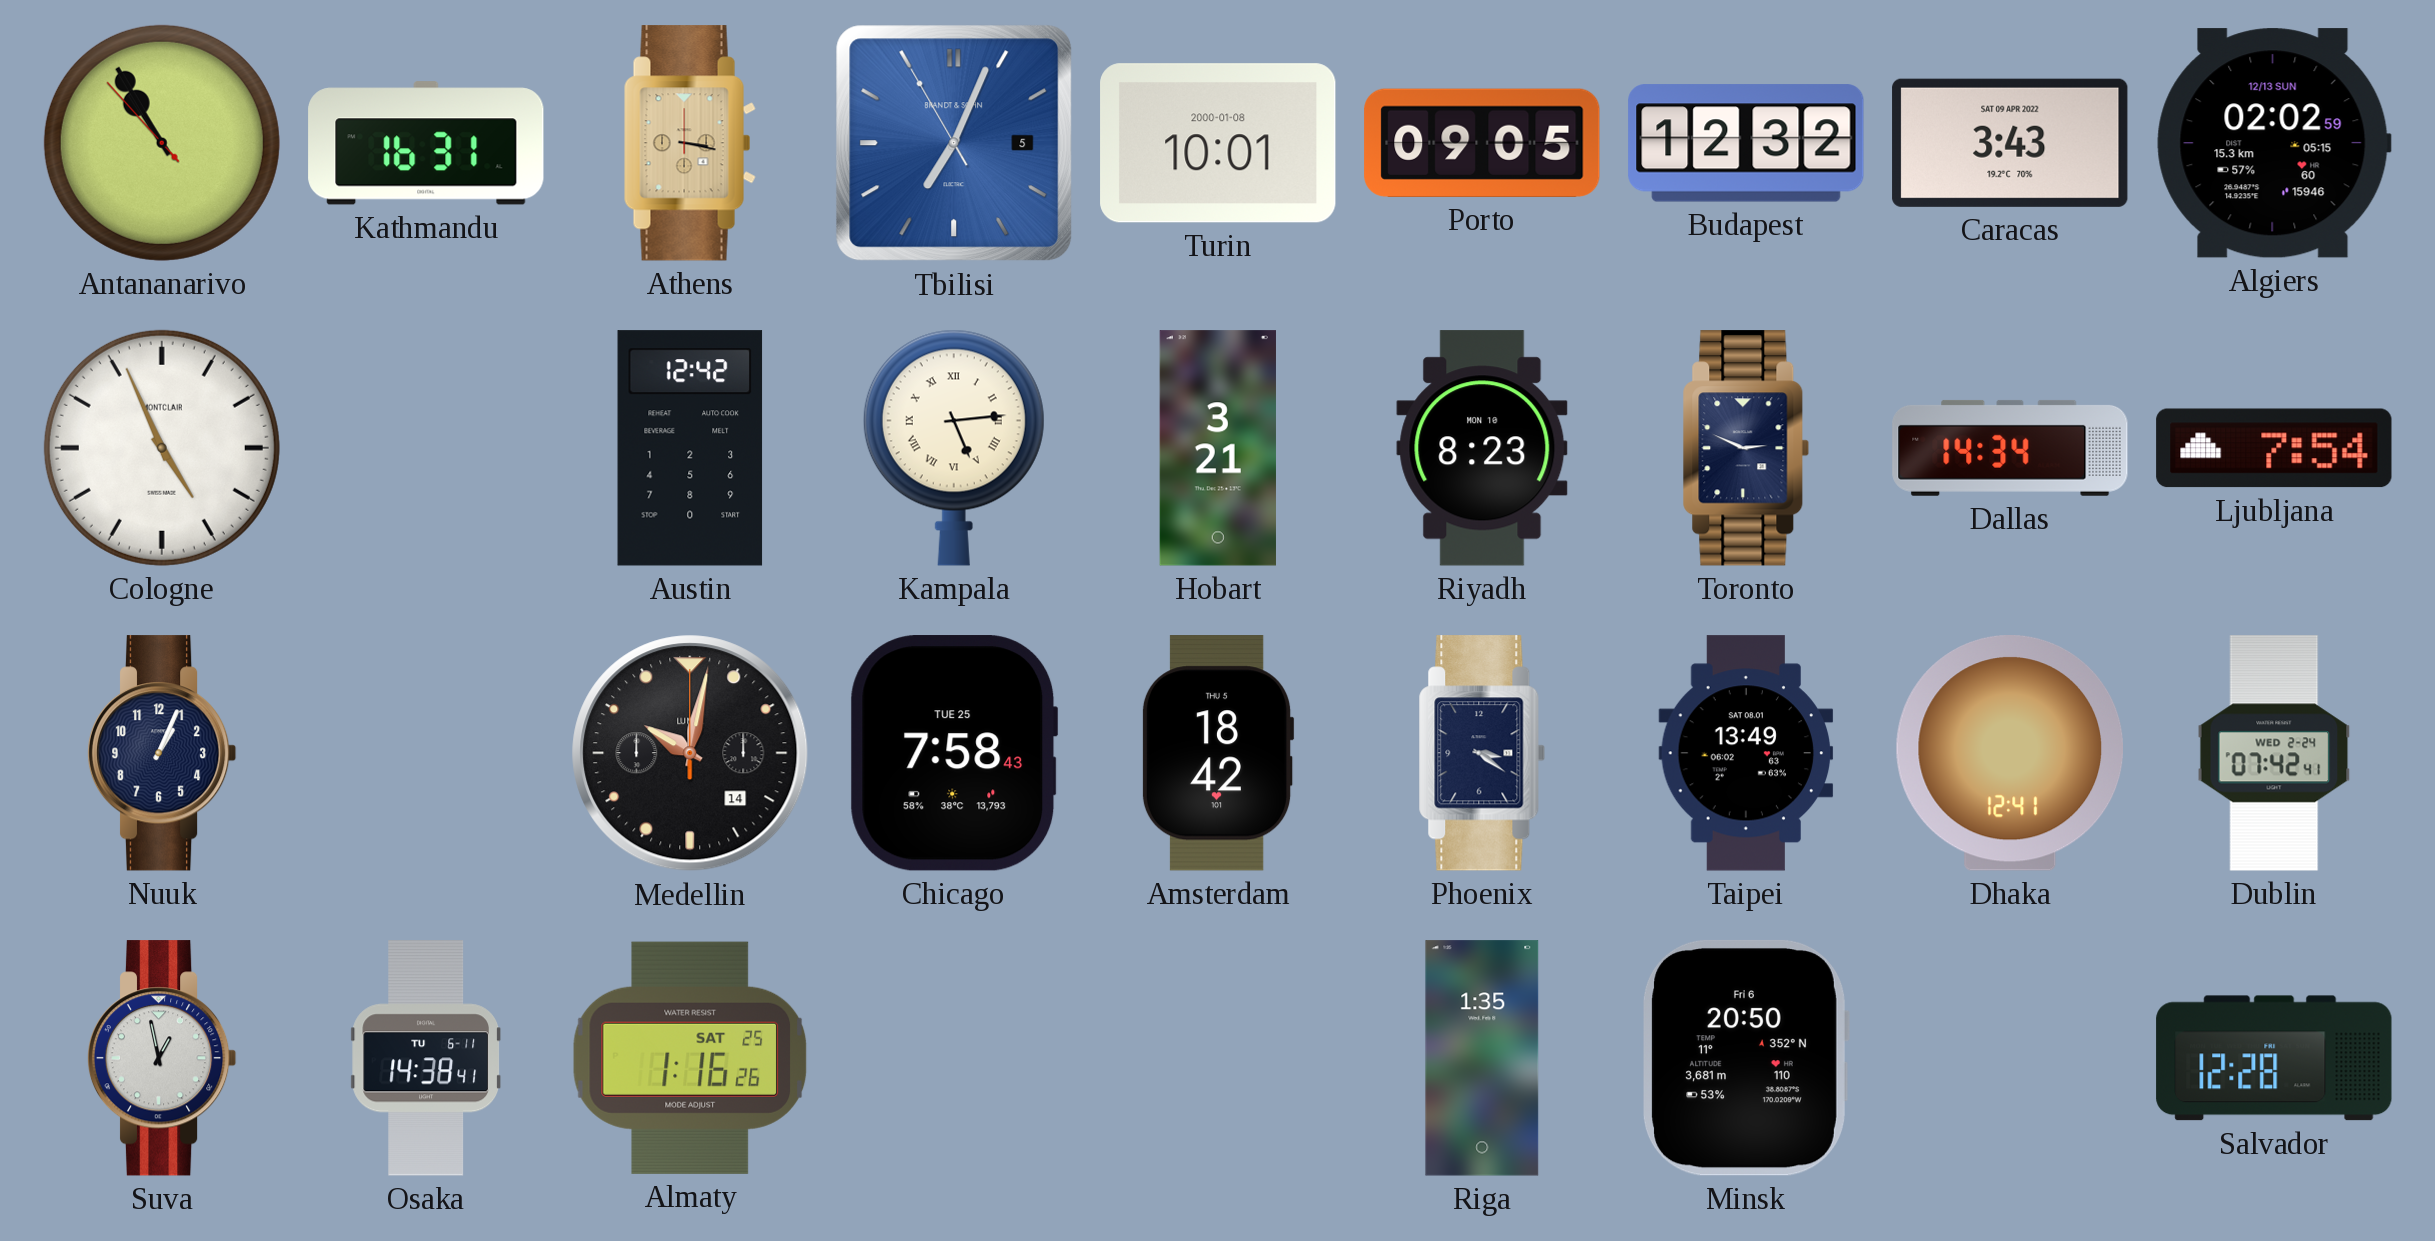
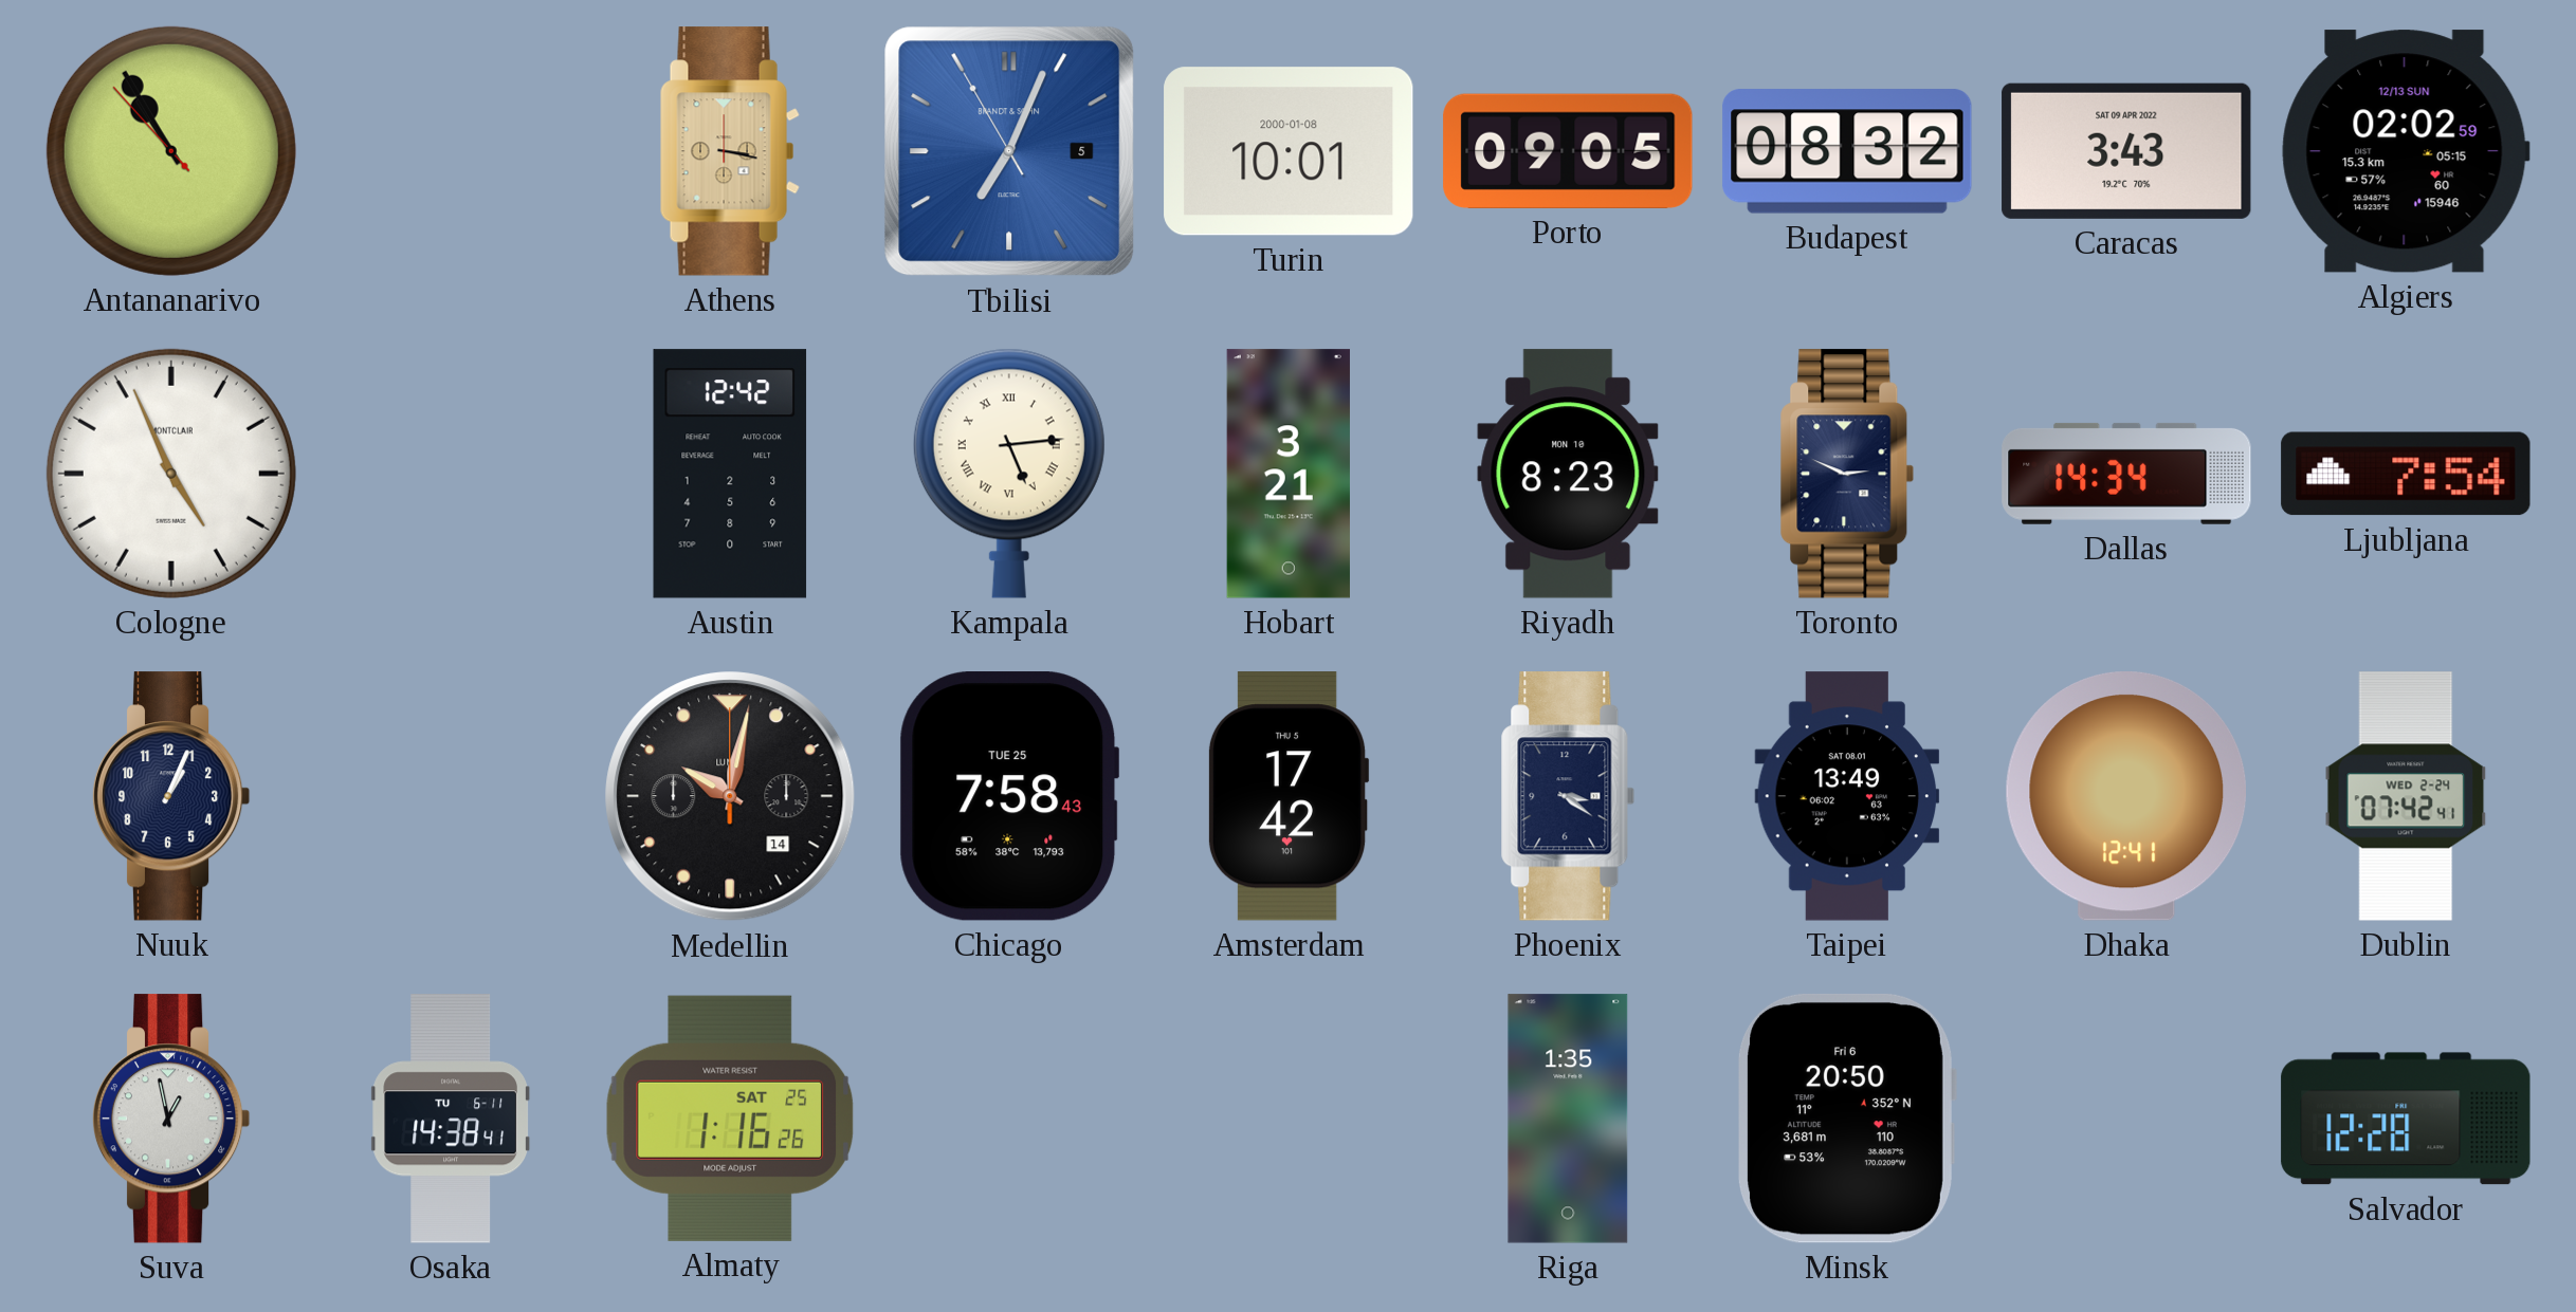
Kathmandu: 16:31 -> none (426, 143)
Budapest: 12:32 -> 08:32 (1847, 151)
Amsterdam: 18:42 -> 17:42 (1289, 796)
